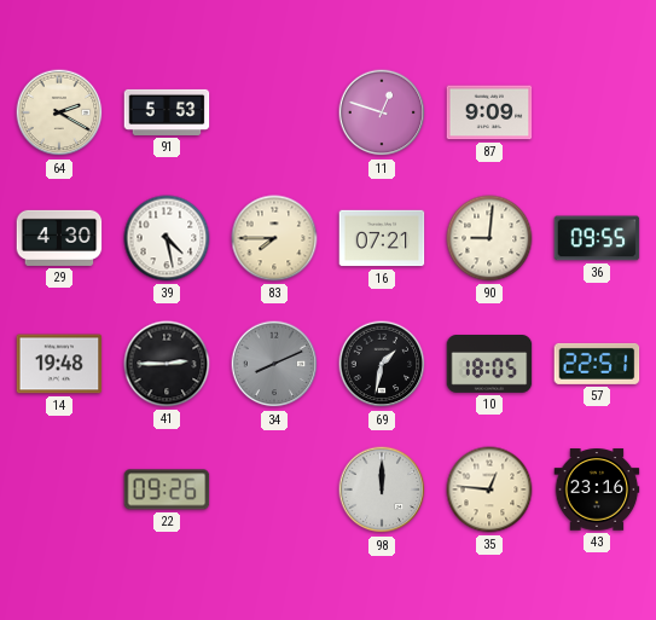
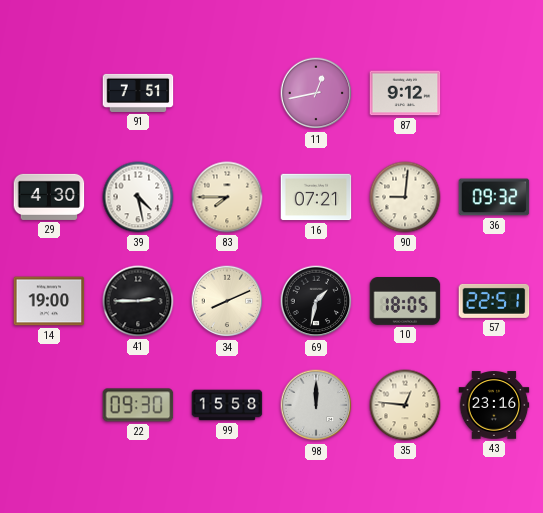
64: 2:20 -> none (59, 112)
91: 5:53 -> 7:51 (138, 93)
11: 12:48 -> 12:43 (316, 93)
87: 9:09 -> 9:12 (405, 93)
36: 09:55 -> 09:32 (494, 197)
14: 19:48 -> 19:00 (49, 301)
34 dial: grey -> cream (227, 301)
22: 09:26 -> 09:30 (138, 405)
99: none -> 15:58 (227, 405)
